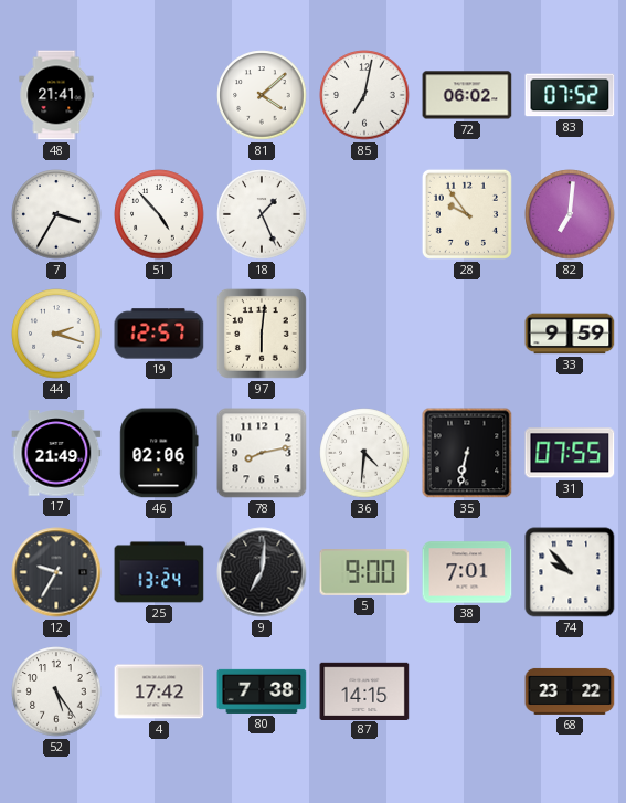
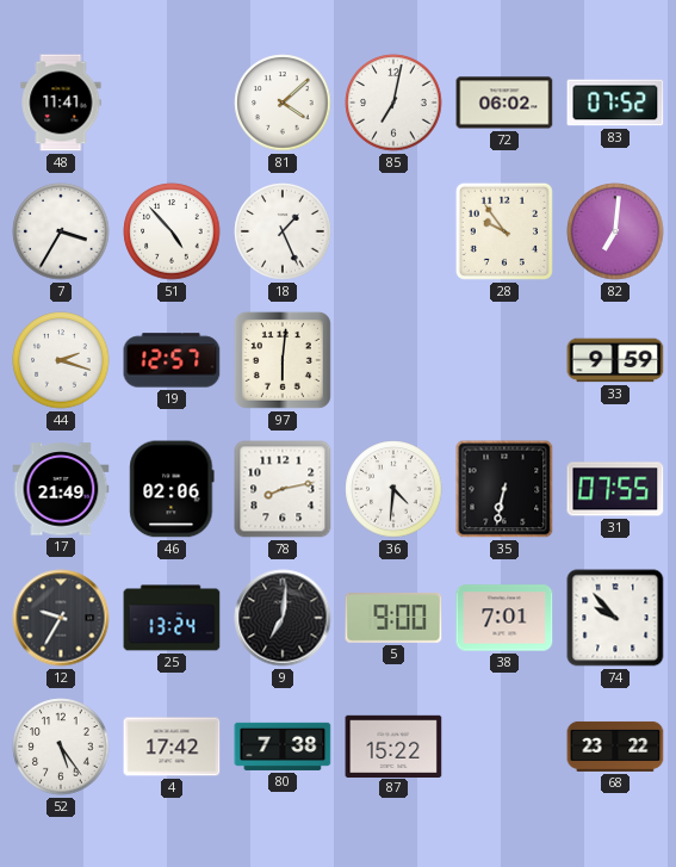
48: 21:41 -> 11:41 (61, 103)
87: 14:15 -> 15:22 (393, 745)
